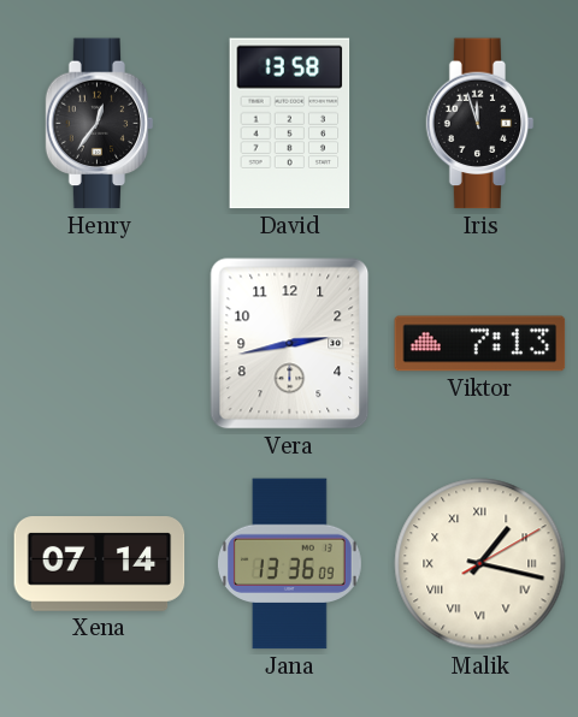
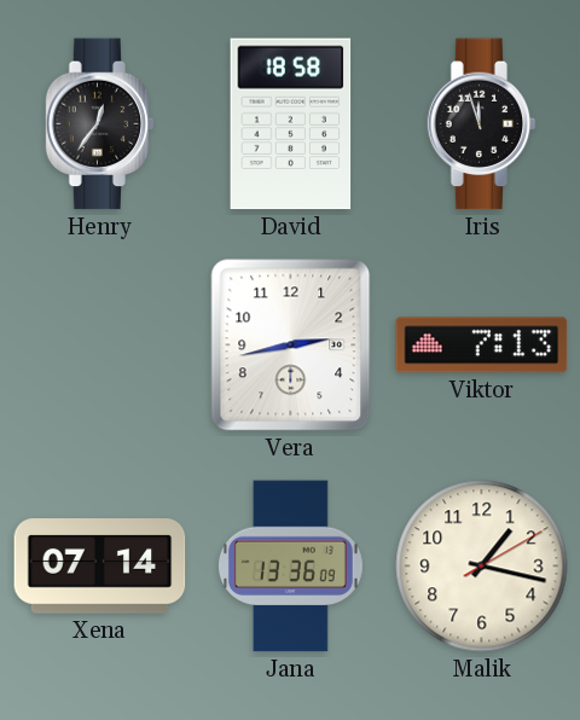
David: 13:58 -> 18:58 (291, 124)
Malik numerals: Roman -> Arabic (482, 567)
